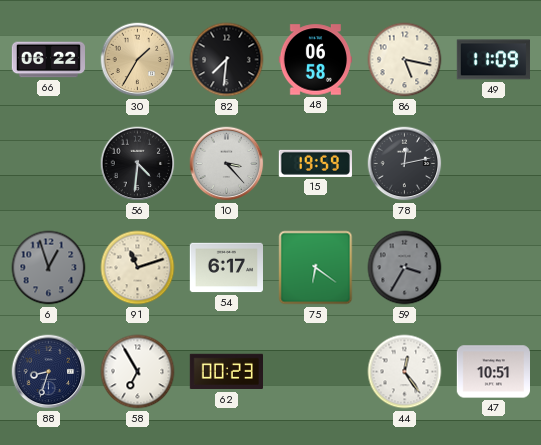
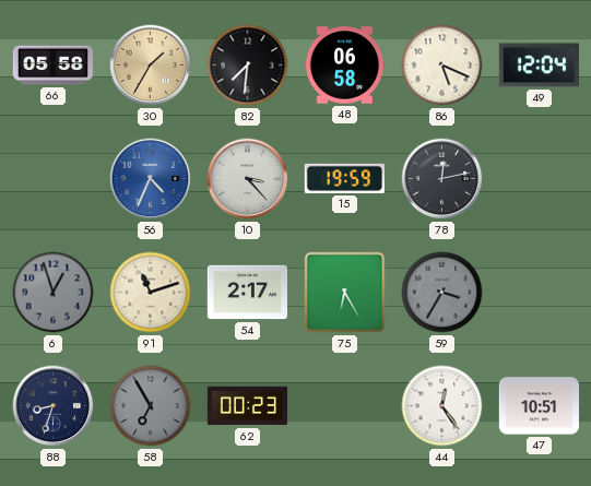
66: 06:22 -> 05:58 (54, 66)
86: 5:17 -> 5:19 (442, 66)
49: 11:09 -> 12:04 (539, 66)
56: 4:31 -> 4:34 (151, 179)
56 dial: black -> blue (151, 179)
54: 6:17 -> 2:17 (247, 293)
75: 6:21 -> 6:25 (345, 293)
58 dial: white -> grey (151, 406)
